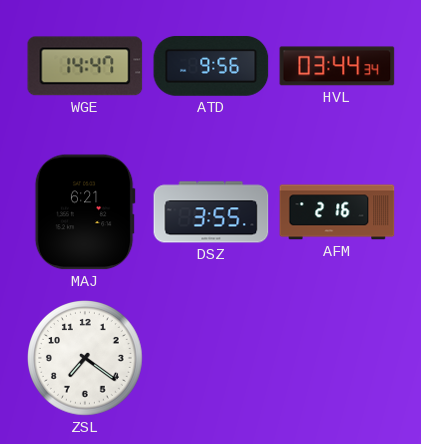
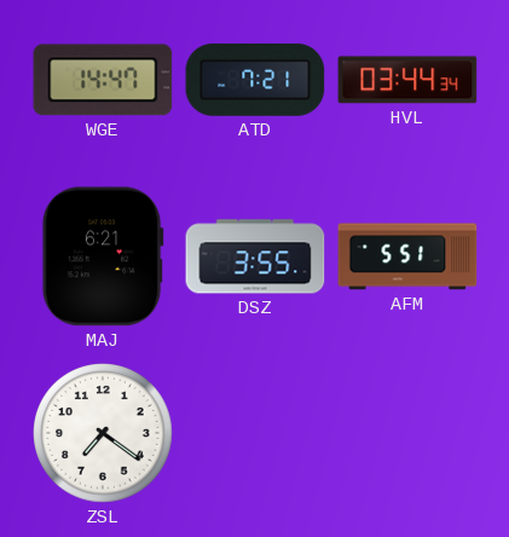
ATD: 9:56 -> 7:21 (255, 80)
AFM: 2:16 -> 5:51 (407, 256)
